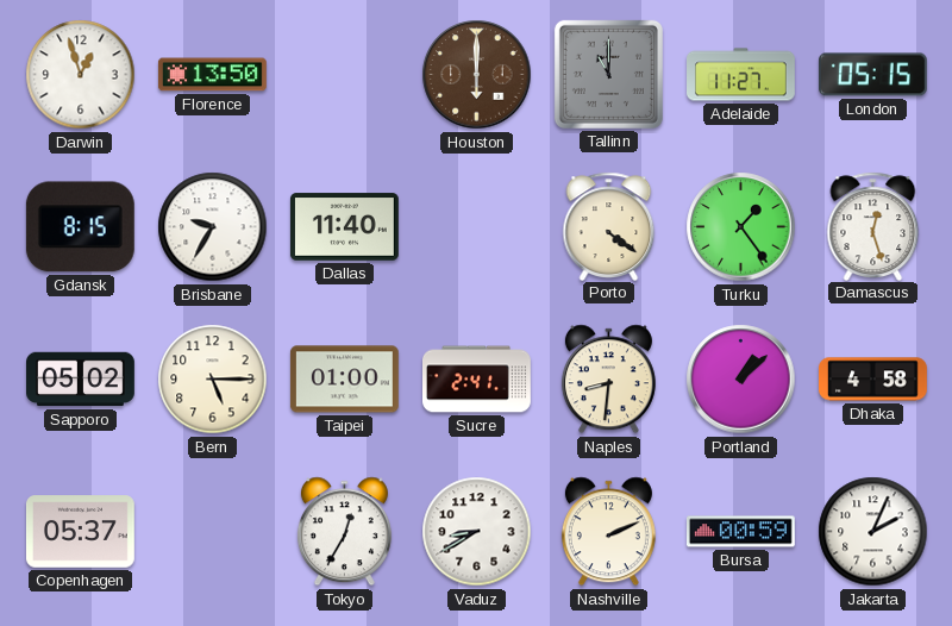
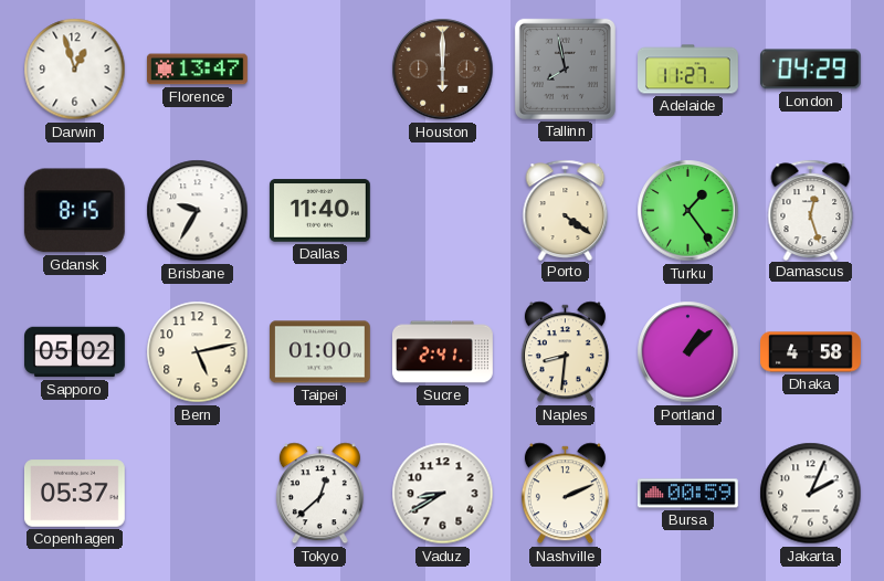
Florence: 13:50 -> 13:47 (197, 70)
Tallinn: 11:00 -> 7:58 (565, 68)
London: 05:15 -> 04:29 (810, 70)
Bern: 5:15 -> 5:13 (198, 352)
Tokyo: 12:35 -> 12:38 (319, 494)
